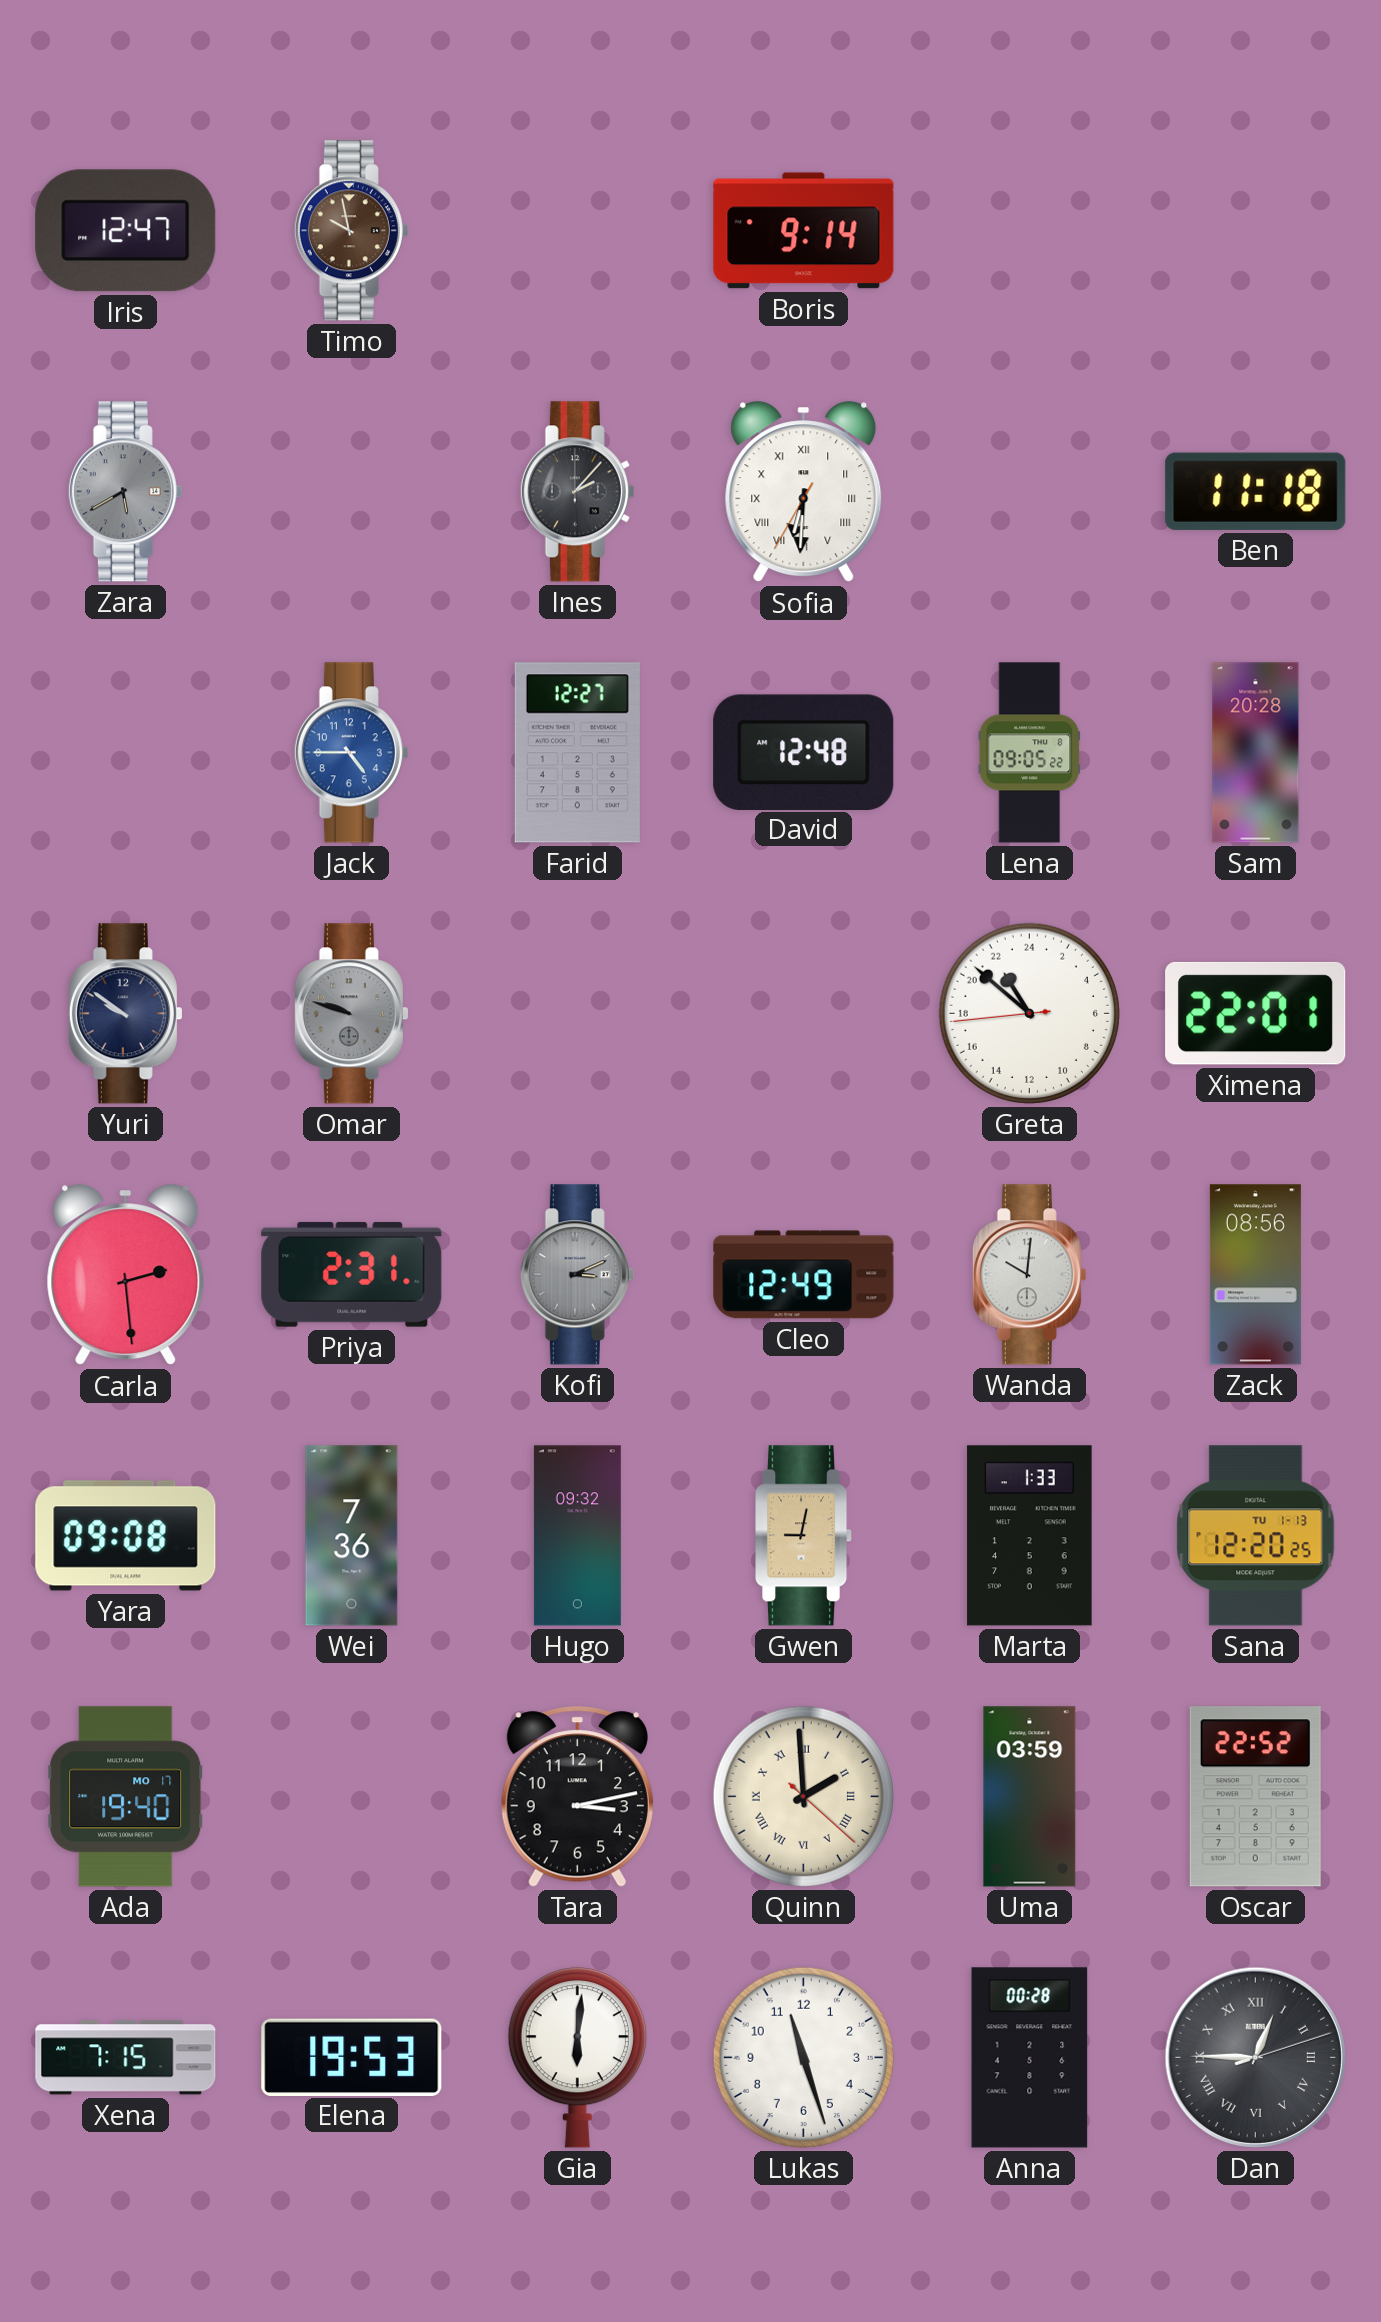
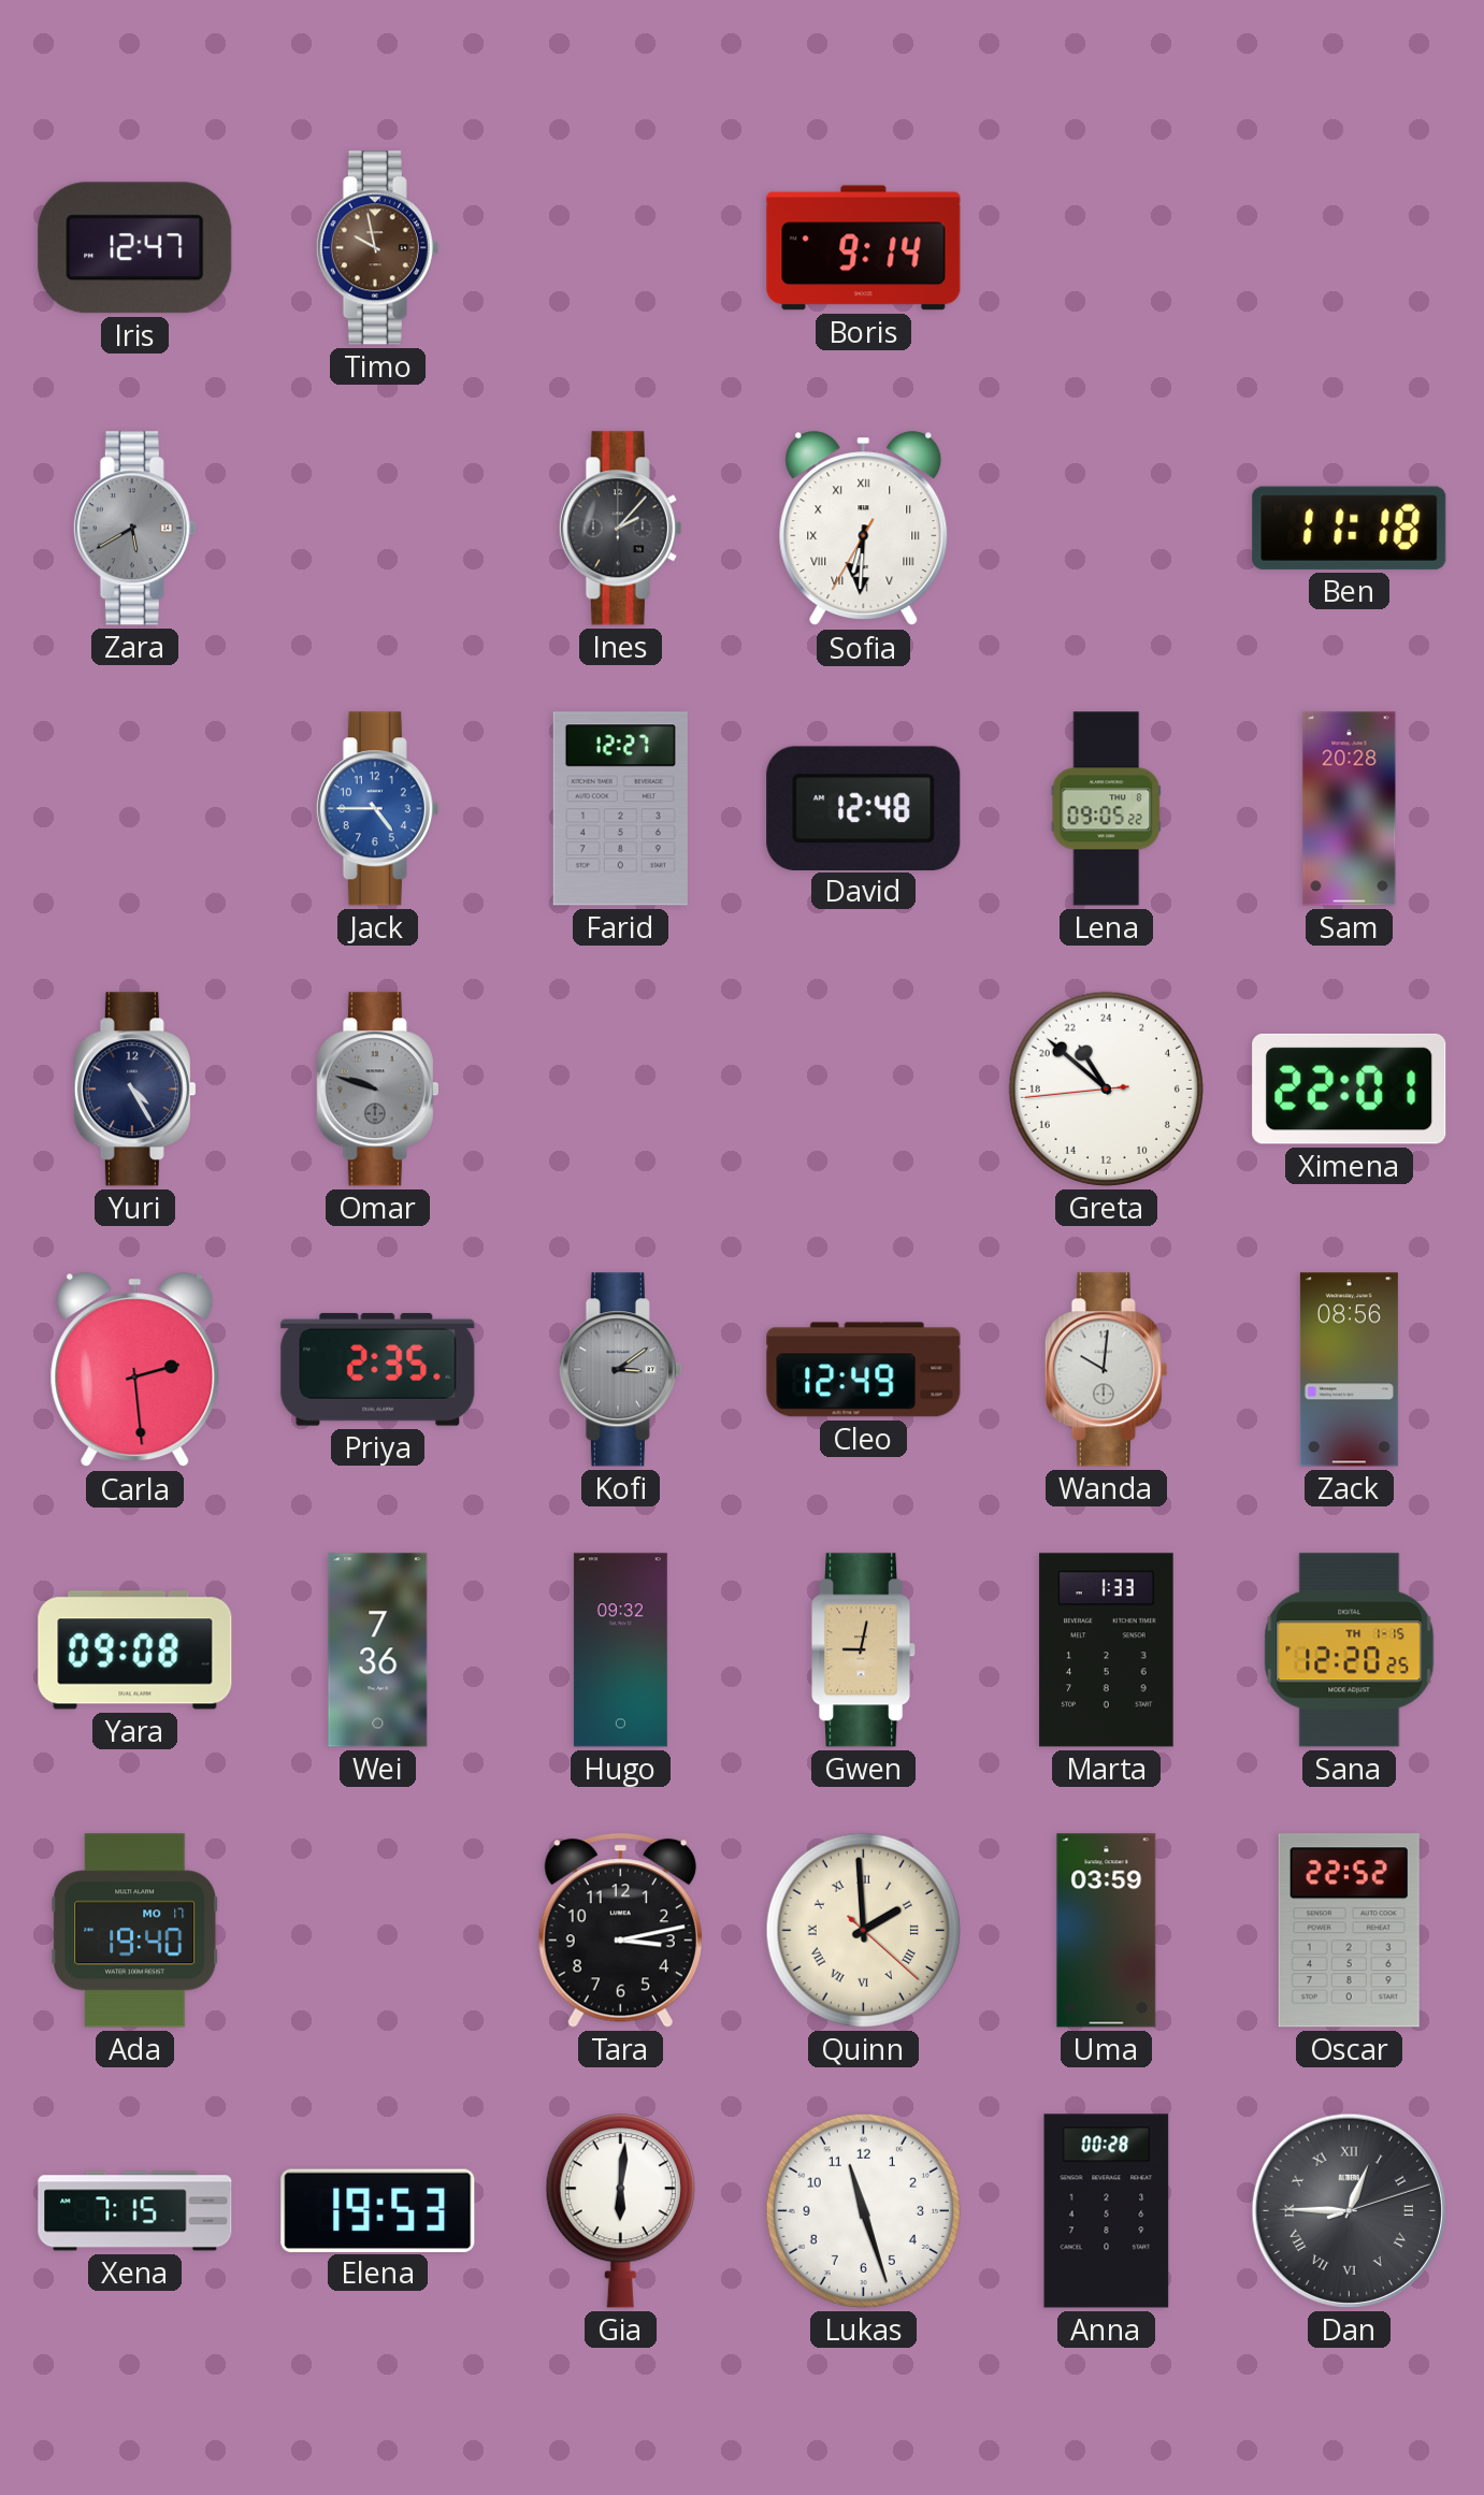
Yuri: 9:51 -> 4:25 (134, 1090)
Priya: 2:31 -> 2:35 (378, 1369)
Kofi: 3:11 -> 3:09 (620, 1370)
Sana date: TU 1-13 -> TH 1-15 (1350, 1650)
